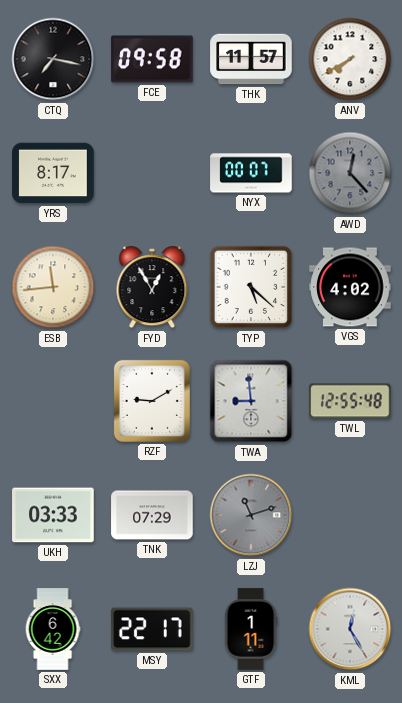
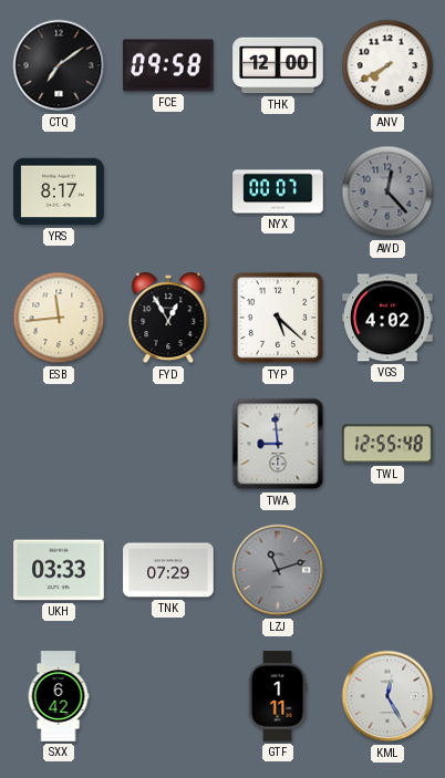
CTQ: 7:17 -> 7:09 (59, 65)
THK: 11:57 -> 12:00 (278, 65)
RZF: 9:10 -> none (152, 401)
MSY: 22:17 -> none (152, 629)
